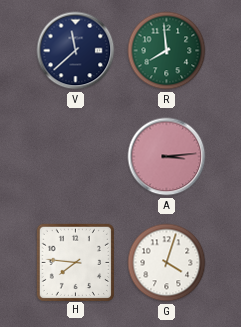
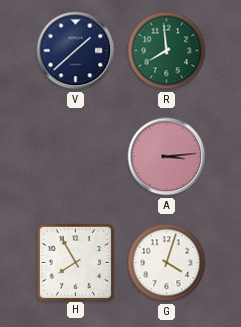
V: 11:38 -> 1:38 (76, 51)
H: 7:46 -> 7:55 (75, 262)
